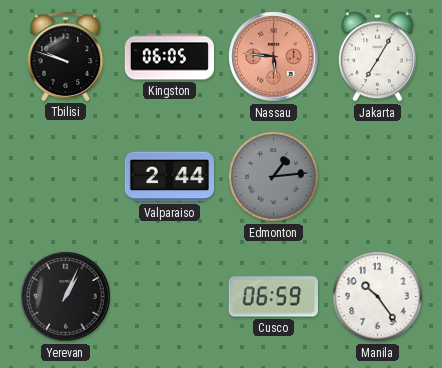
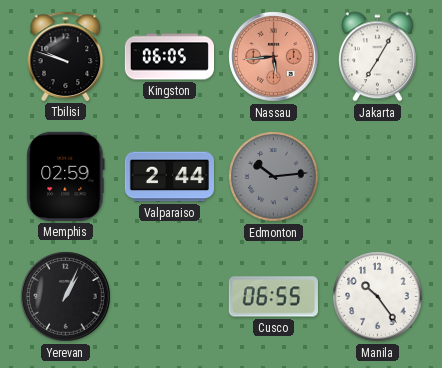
Nassau: 5:46 -> 5:44 (274, 57)
Memphis: none -> 02:59 (66, 176)
Edmonton: 1:14 -> 10:14 (274, 177)
Cusco: 06:59 -> 06:55 (273, 297)
